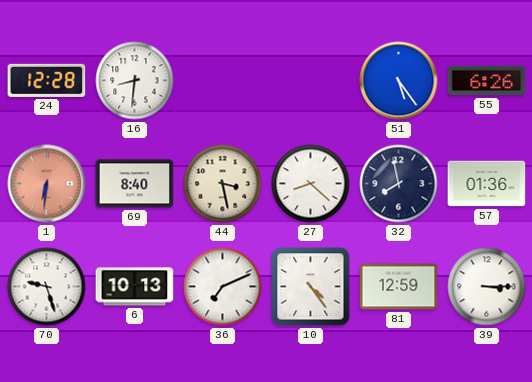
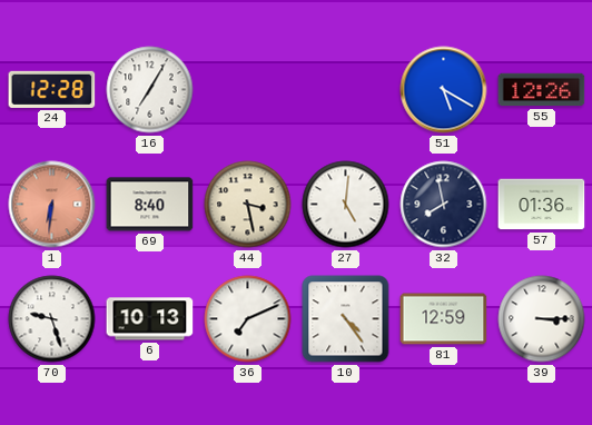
16: 8:31 -> 7:05 (150, 90)
51: 5:24 -> 5:20 (444, 90)
55: 6:26 -> 12:26 (542, 90)
27: 8:22 -> 5:01 (346, 205)
